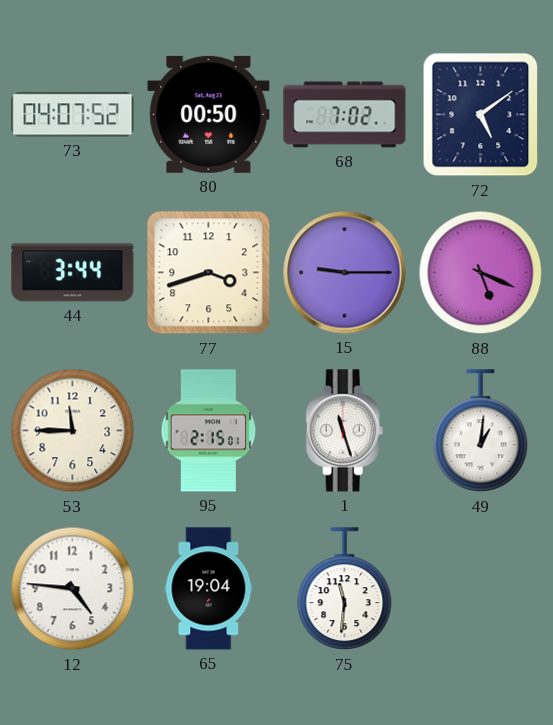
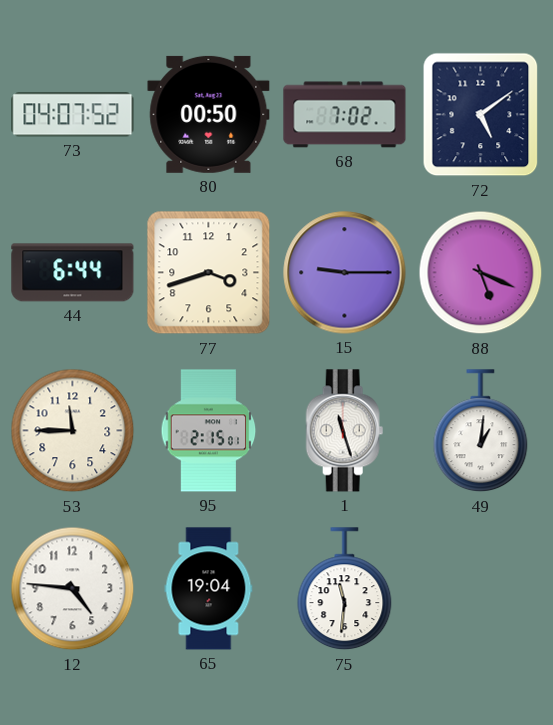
44: 3:44 -> 6:44 (73, 273)
